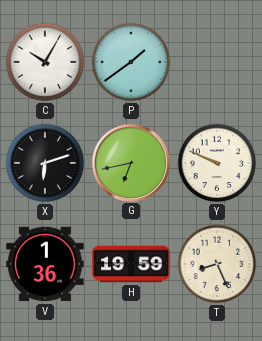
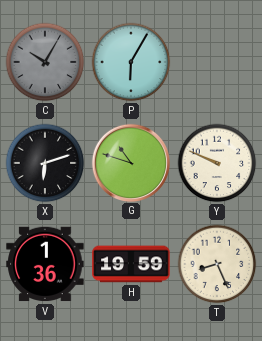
C dial: white -> grey (45, 62)
P: 1:39 -> 6:05 (131, 62)
G: 6:43 -> 10:48 (130, 162)
